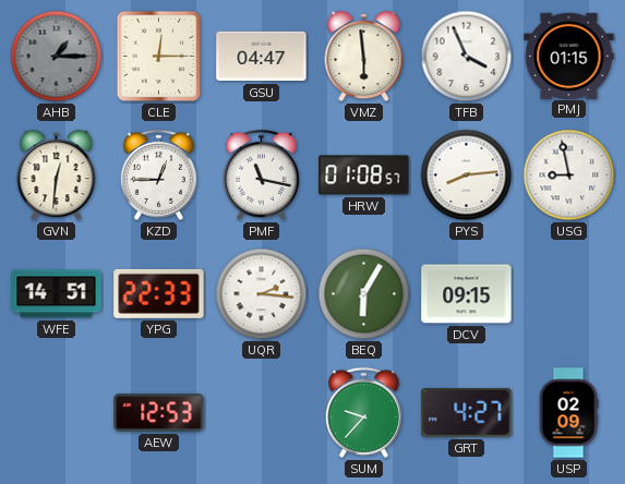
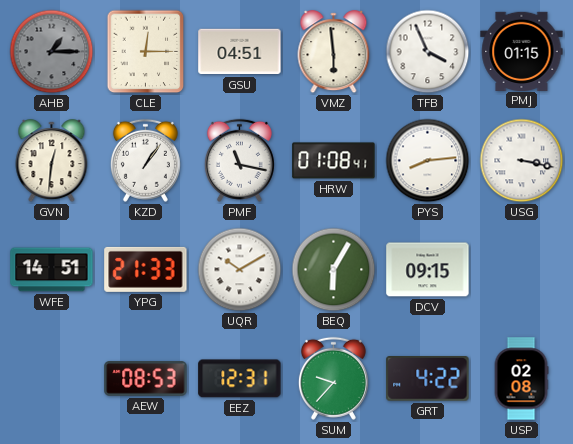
GSU: 04:47 -> 04:51 (240, 52)
KZD: 12:45 -> 1:06 (145, 160)
HRW: 01:08:57 -> 01:08:41 (334, 161)
USG: 8:58 -> 3:17 (522, 161)
YPG: 22:33 -> 21:33 (146, 269)
UQR: 2:16 -> 10:10 (240, 270)
AEW: 12:53 -> 08:53 (146, 379)
EEZ: none -> 12:31 (240, 379)
GRT: 4:27 -> 4:22 (428, 379)
USP: 02:09 -> 02:08 (521, 379)
